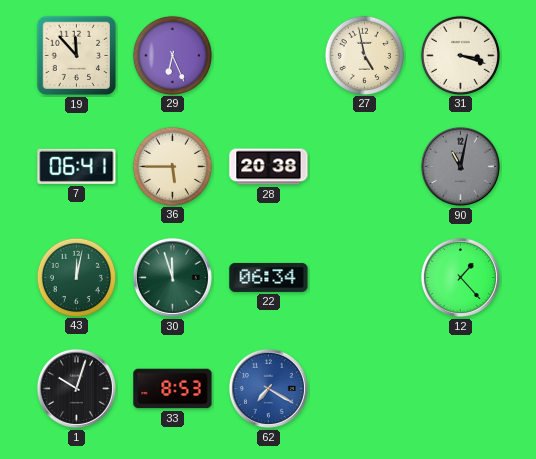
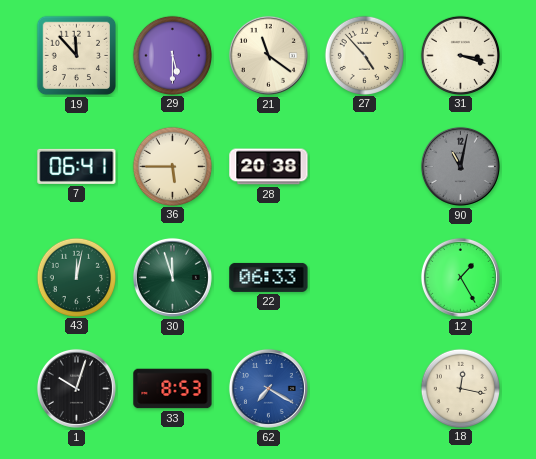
29: 6:26 -> 5:30 (172, 55)
21: none -> 11:21 (268, 55)
27: 4:58 -> 4:53 (364, 55)
22: 06:34 -> 06:33 (269, 277)
12: 1:23 -> 1:25 (460, 277)
18: none -> 12:17 (460, 388)
